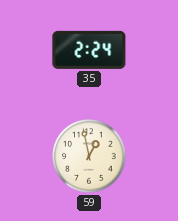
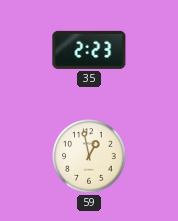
35: 2:24 -> 2:23 (89, 50)
